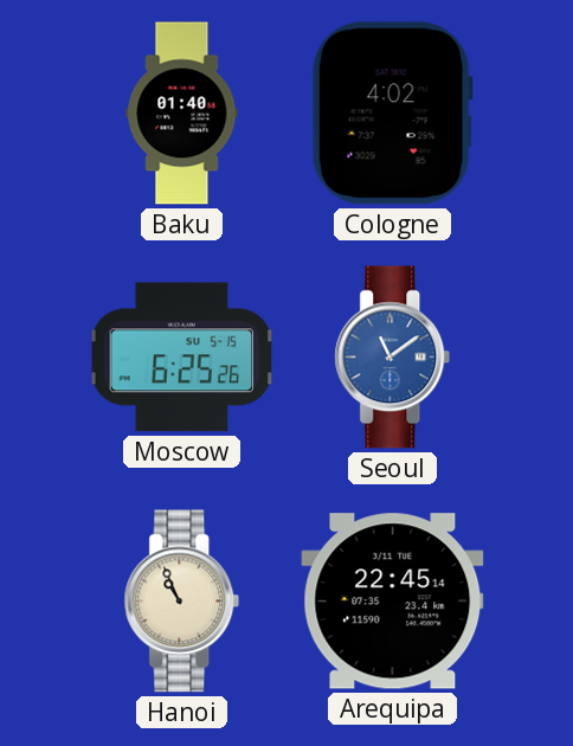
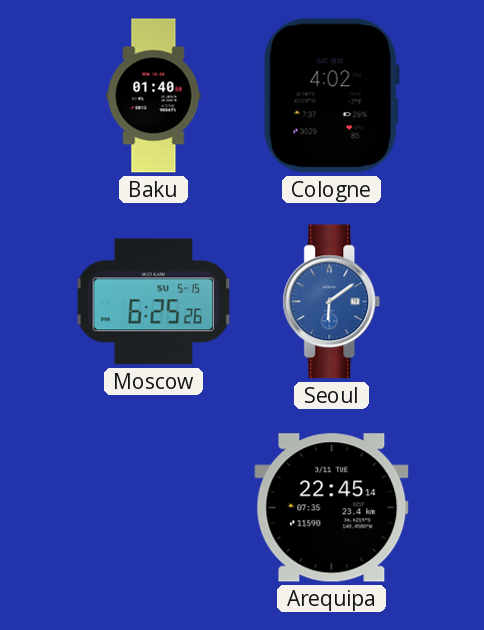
Seoul: 11:09 -> 6:09 (332, 302)
Hanoi: 10:56 -> none (182, 602)
